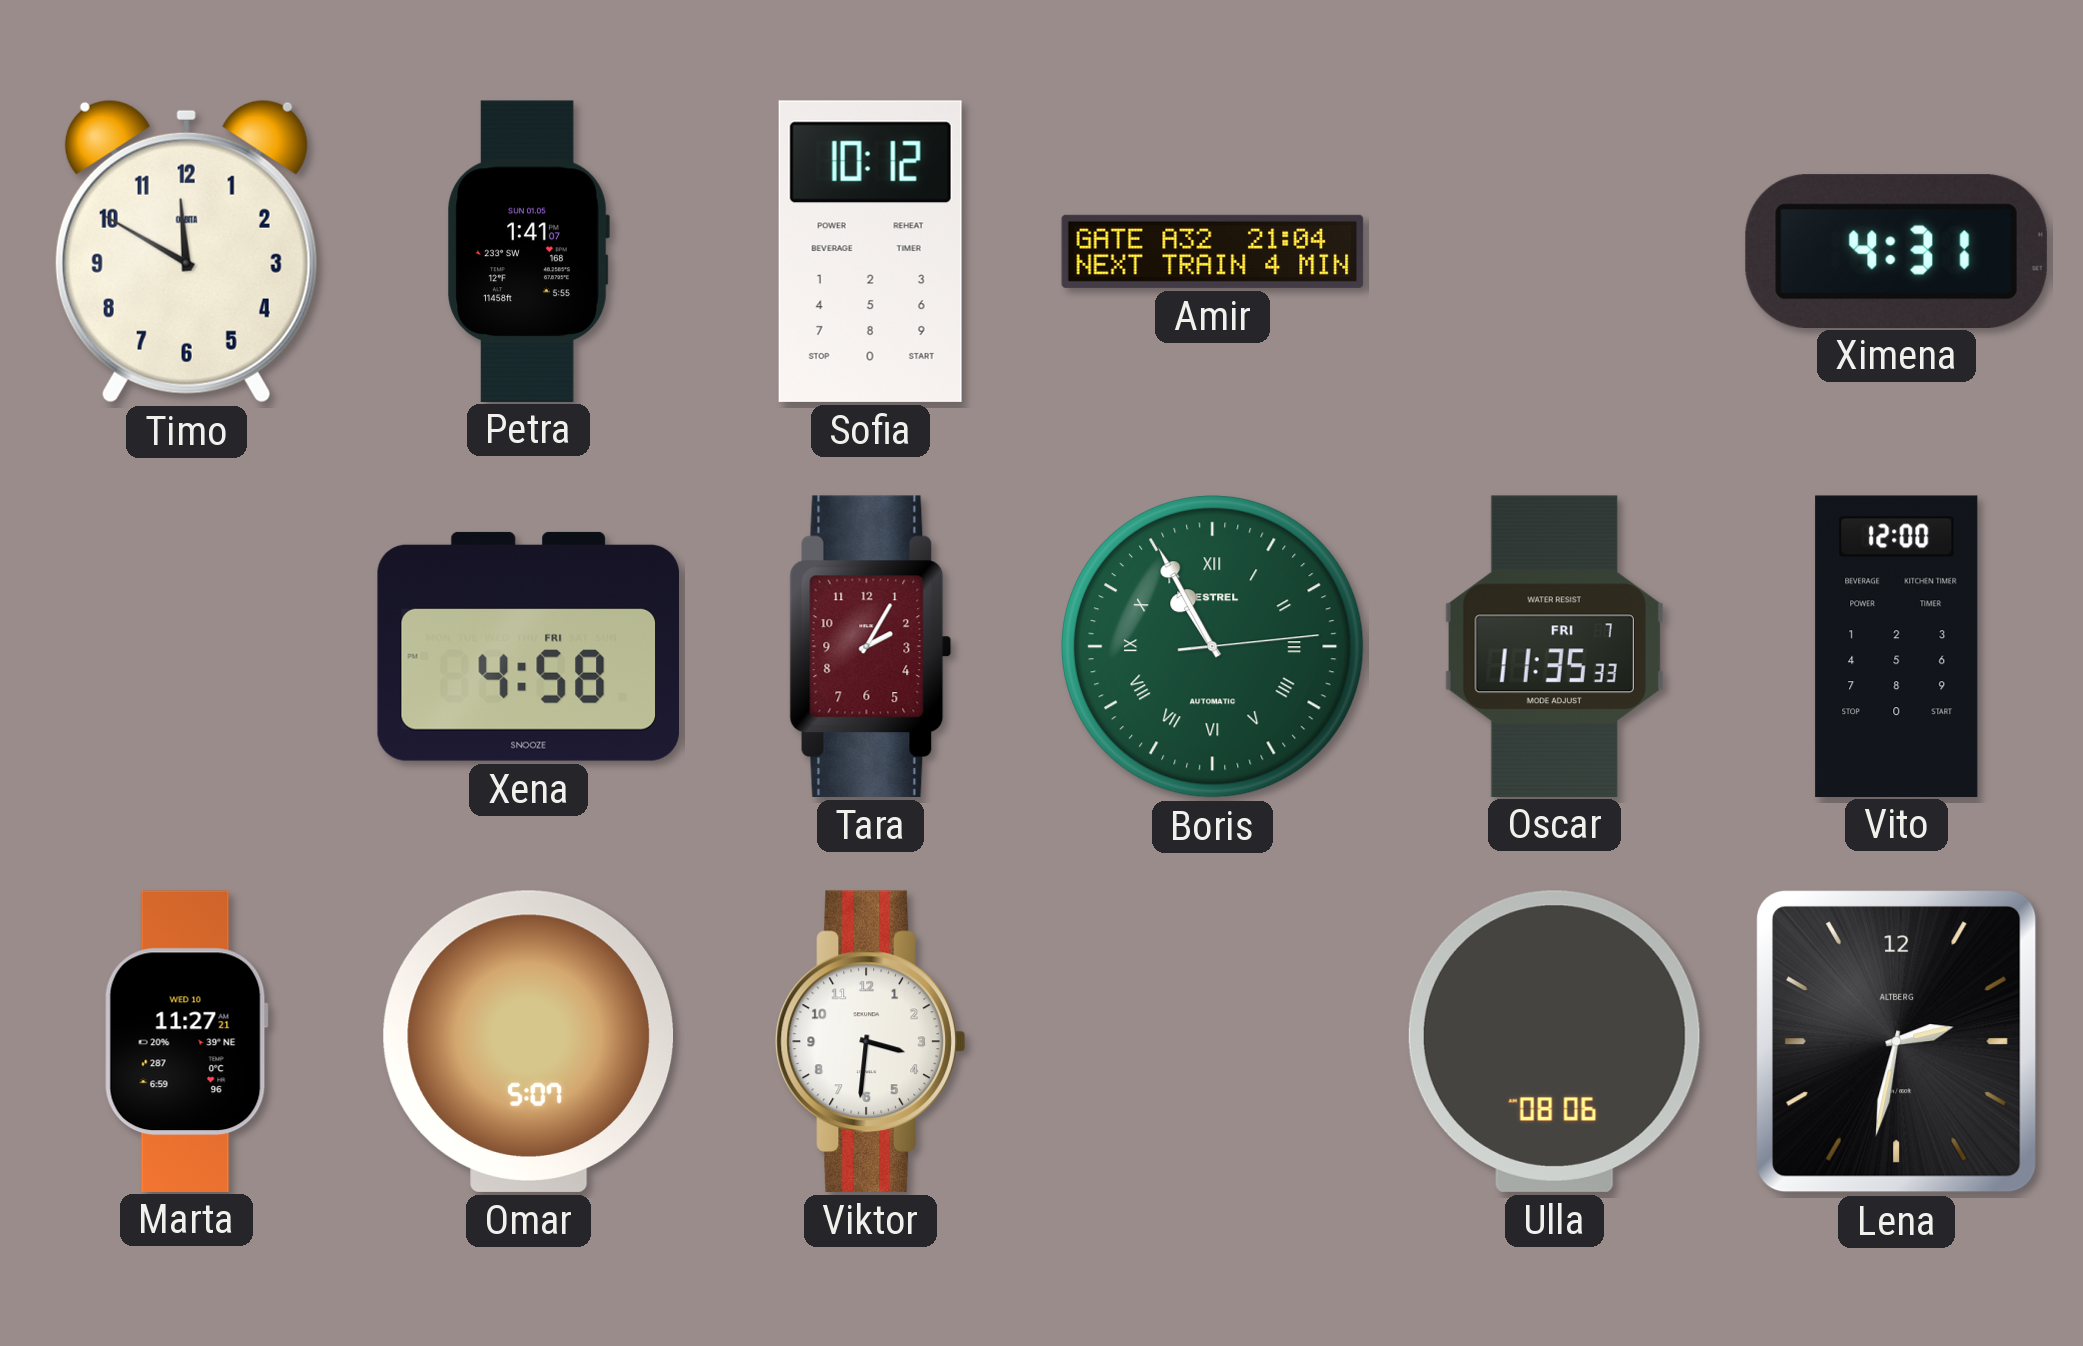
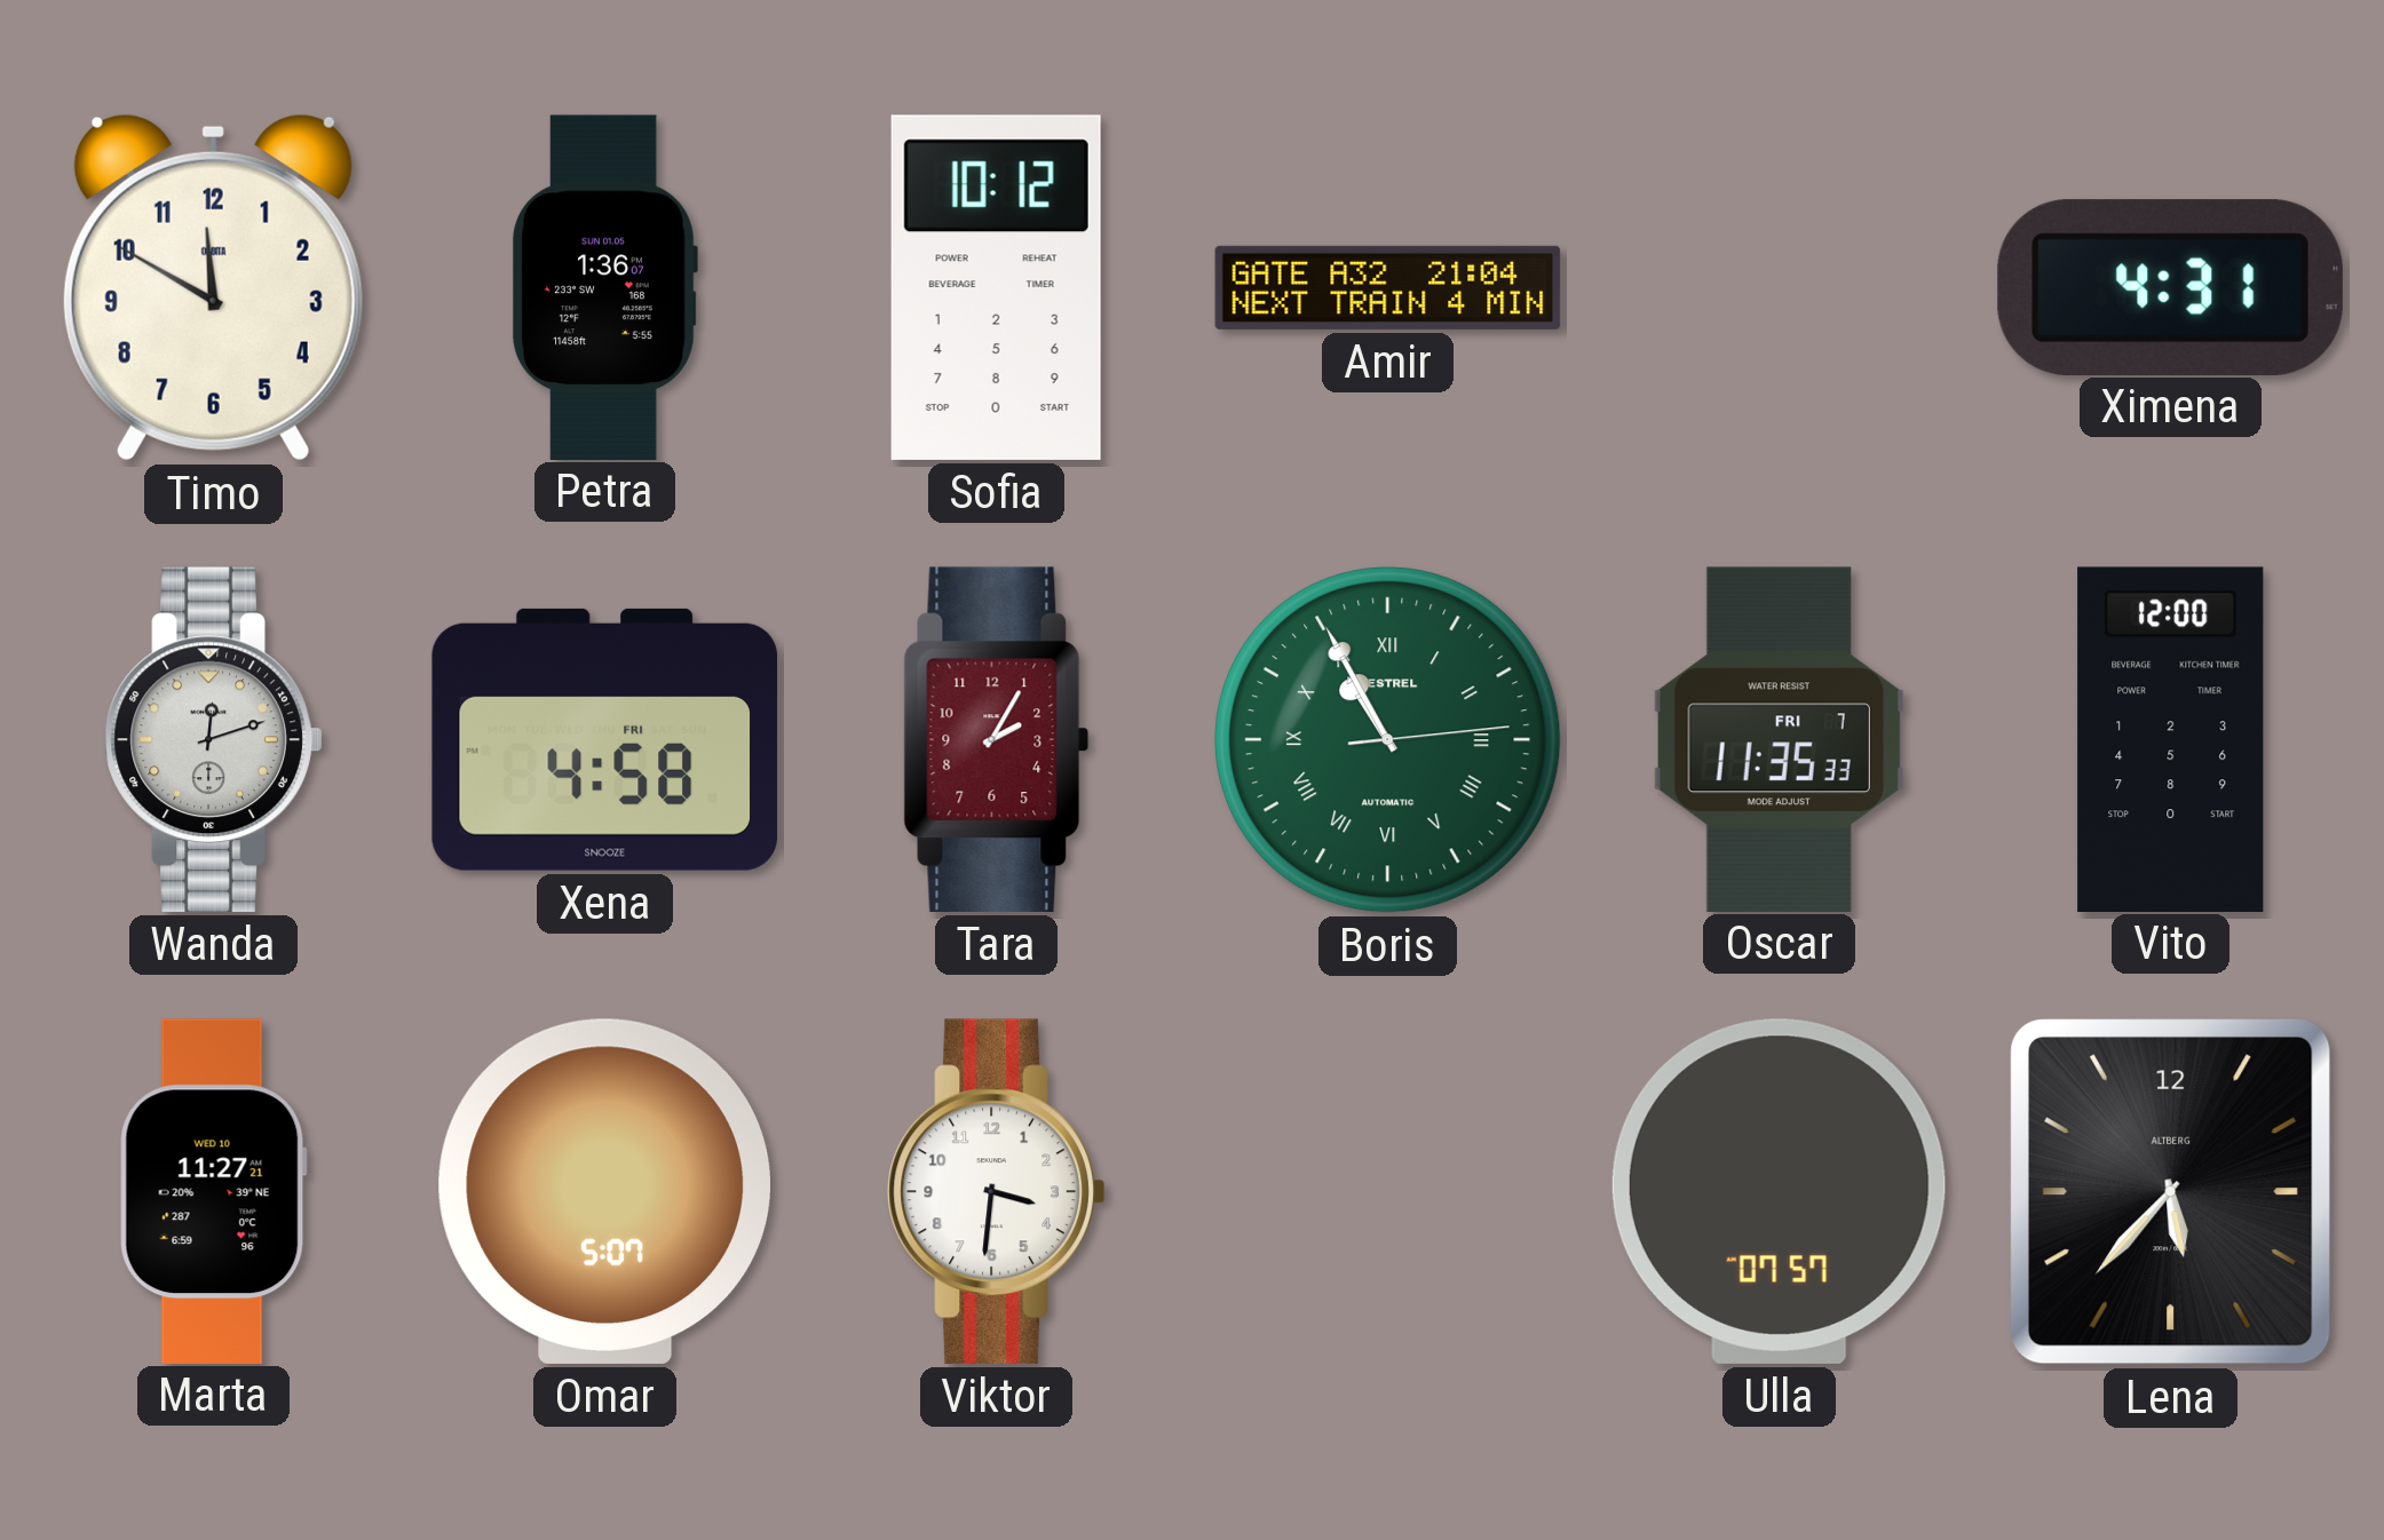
Petra: 1:41 -> 1:36 (604, 287)
Wanda: none -> 12:12 (214, 739)
Ulla: 08:06 -> 07:57 (1779, 1191)
Lena: 2:32 -> 5:37 (2170, 1191)
